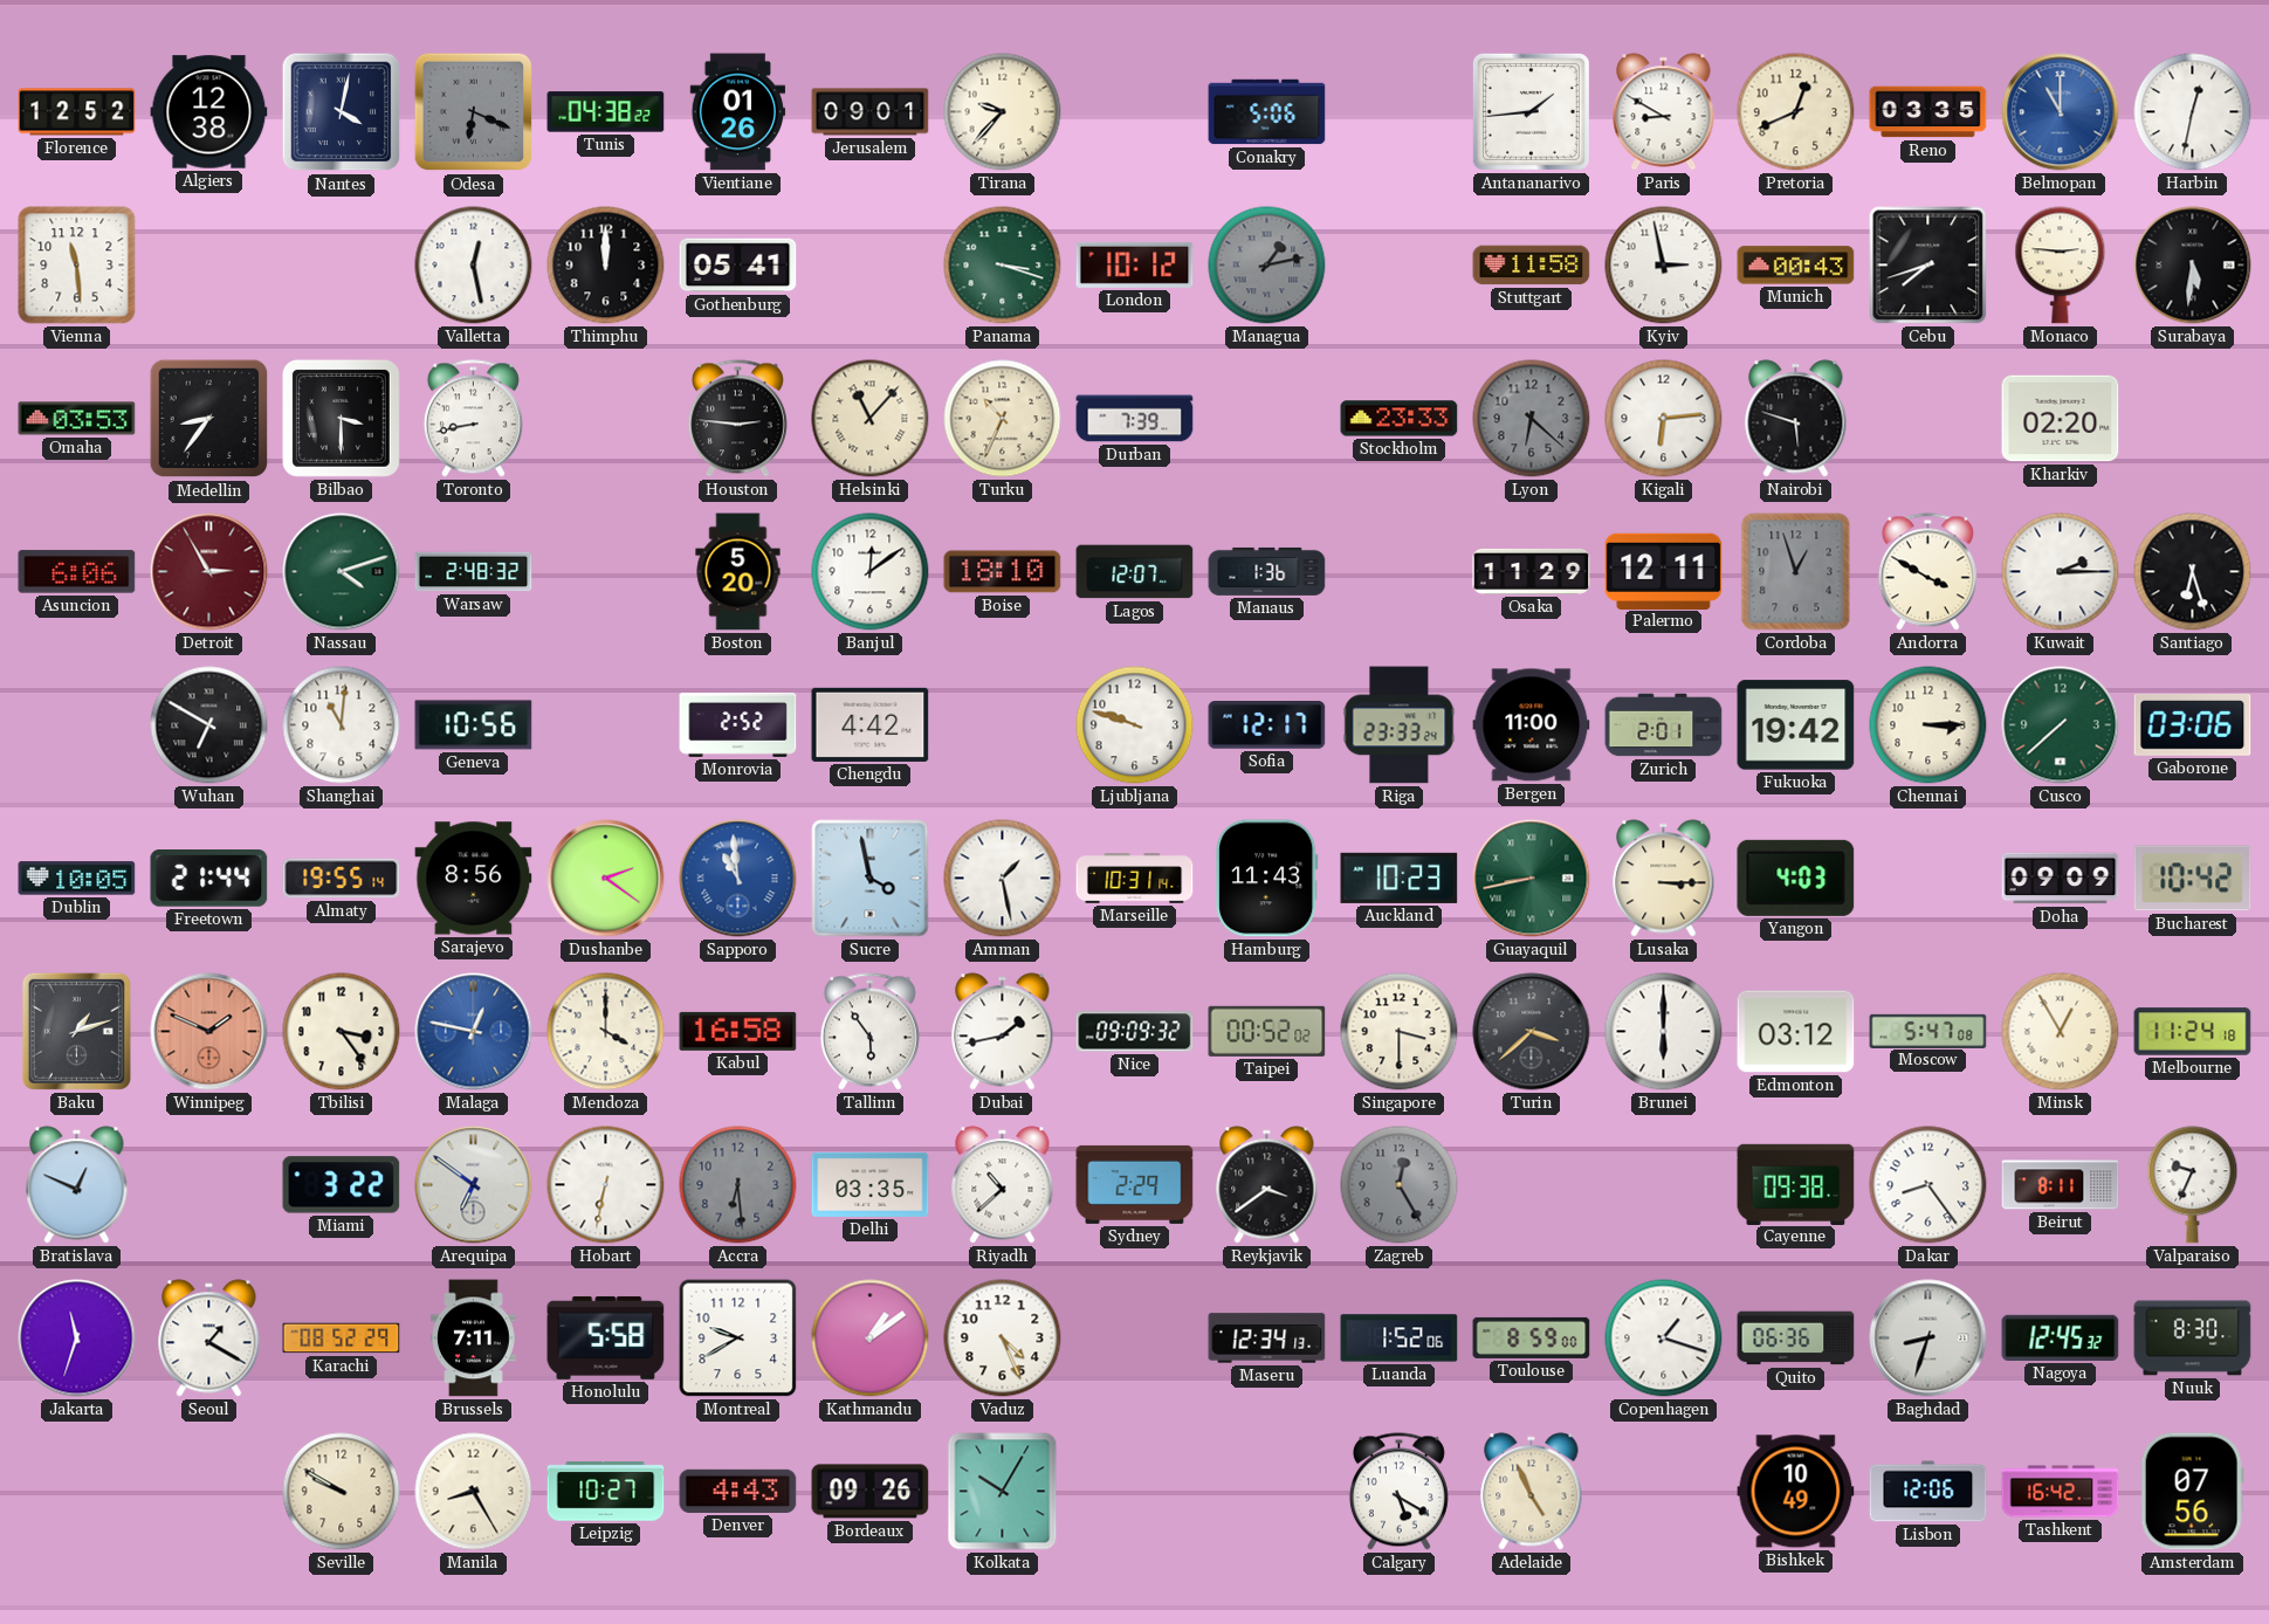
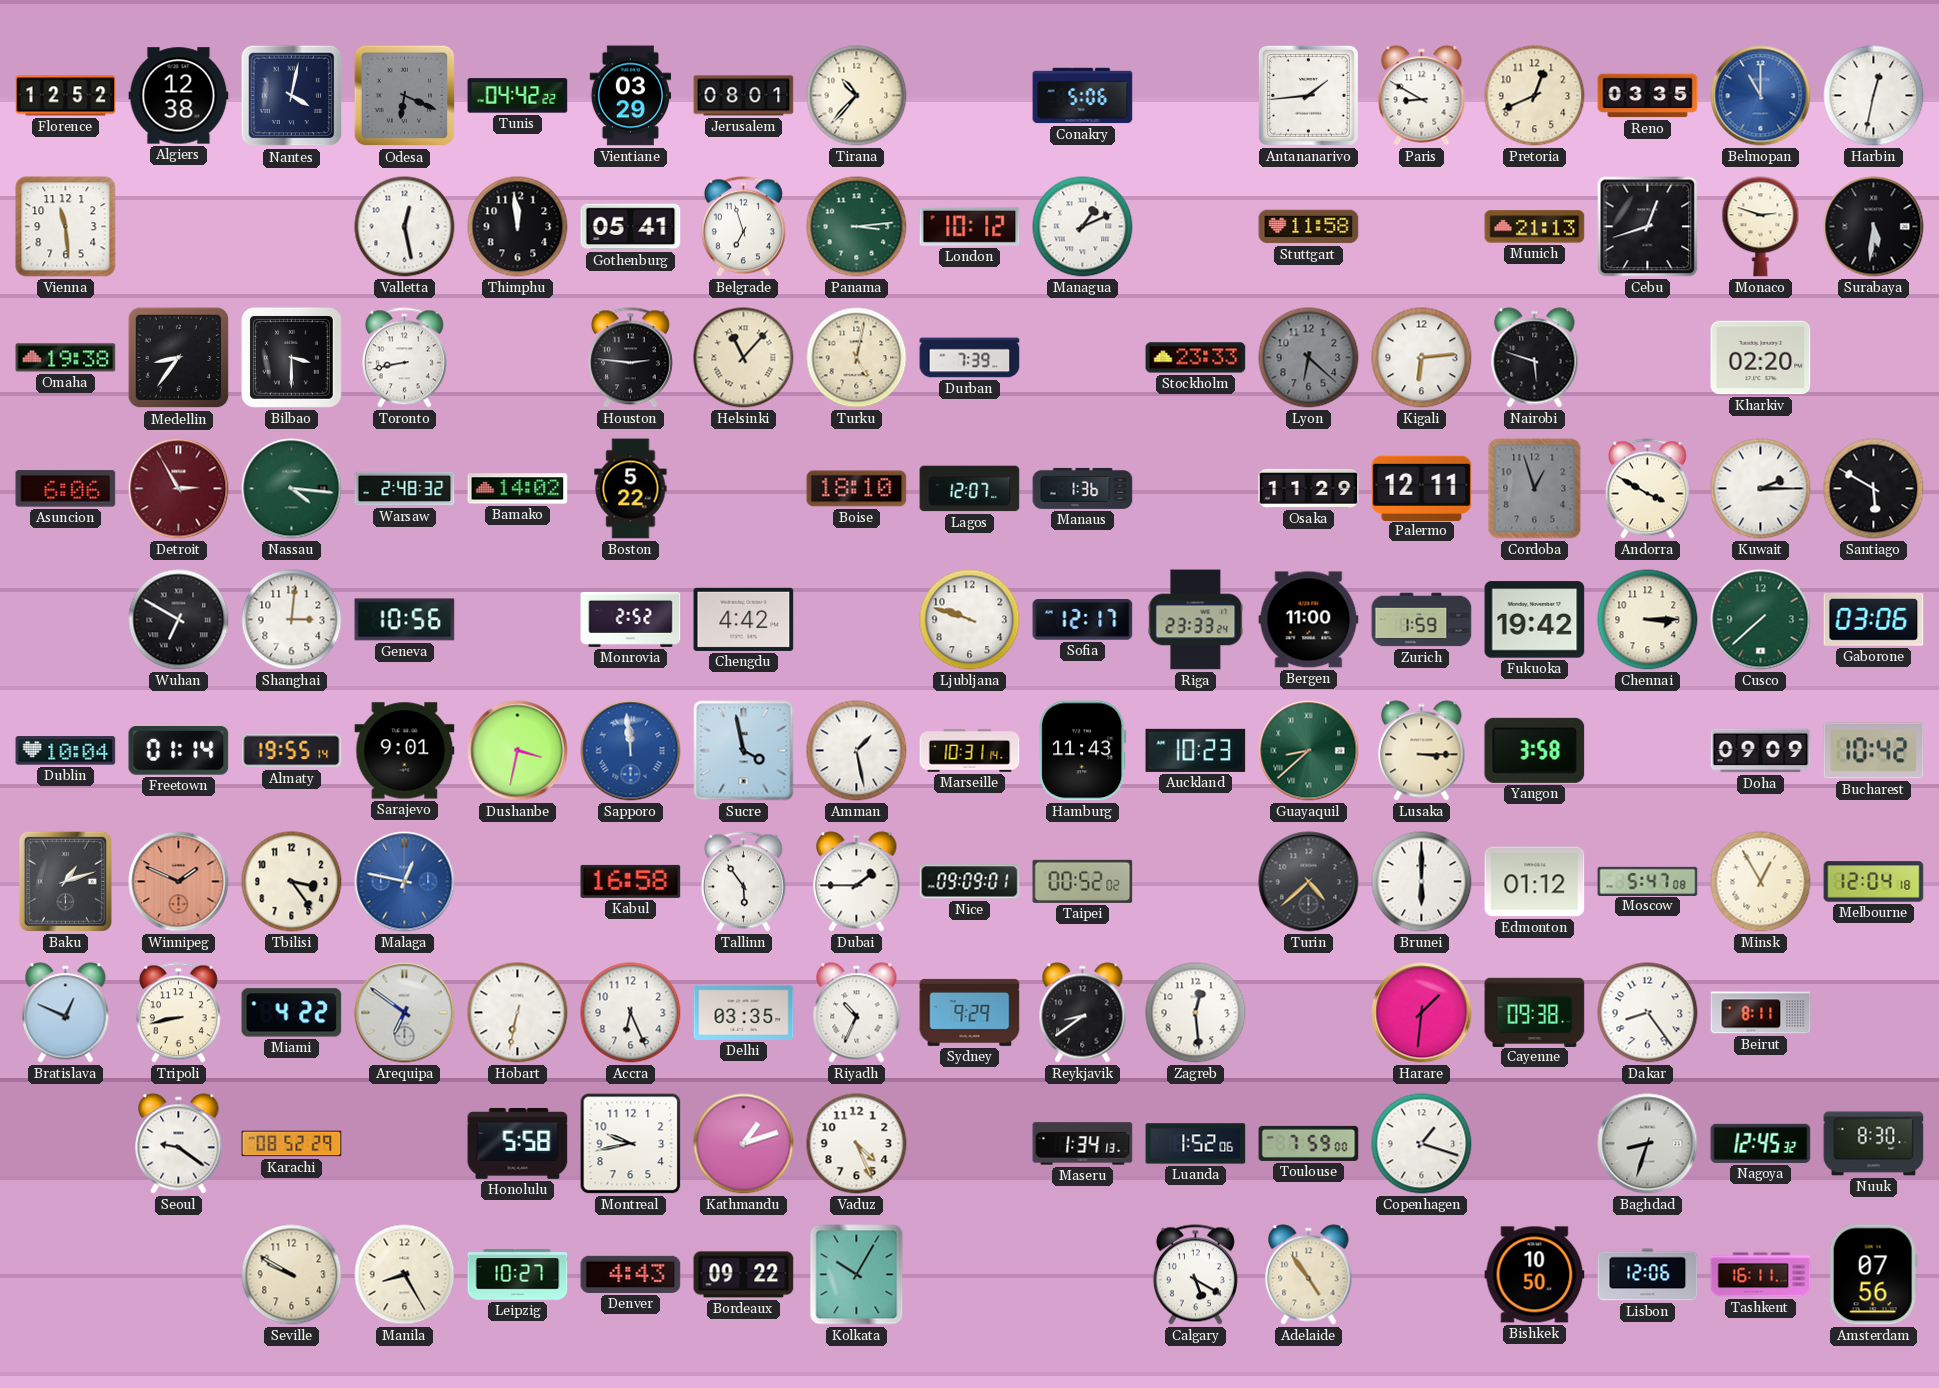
Tunis: 04:38 -> 04:42 (518, 96)
Vientiane: 01:26 -> 03:29 (631, 96)
Jerusalem: 09:01 -> 08:01 (744, 96)
Tirana: 9:37 -> 10:37 (857, 96)
Thimphu: 12:00 -> 11:59 (518, 227)
Belgrade: none -> 6:57 (743, 227)
Panama: 3:18 -> 3:14 (857, 227)
Managua: 1:13 -> 1:11 (1083, 227)
Managua dial: grey -> white (1083, 227)
Kyiv: 2:58 -> none (1664, 266)
Munich: 00:43 -> 21:13 (1535, 227)
Cebu: 7:42 -> 12:42 (1648, 227)
Monaco: 2:46 -> 2:48 (1761, 227)
Omaha: 03:53 -> 19:38 (66, 358)
Turku: 10:34 -> 5:02 (857, 358)
Nassau: 4:12 -> 4:16 (292, 489)
Bamako: none -> 14:02 (518, 489)
Boston: 5:20 -> 5:22 (631, 489)
Banjul: 12:09 -> none (871, 572)
Santiago: 6:27 -> 5:50 (1874, 489)
Shanghai: 11:01 -> 3:01 (292, 620)
Zurich: 2:01 -> 1:59 (1422, 620)
Dublin: 10:05 -> 10:04 (66, 751)
Freetown: 21:44 -> 01:14 (179, 751)
Sarajevo: 8:56 -> 9:01 (405, 751)
Dushanbe: 2:21 -> 3:32 (518, 751)
Sapporo: 10:59 -> 11:59 (631, 751)
Guayaquil: 8:43 -> 8:38 (1309, 751)
Yangon: 4:03 -> 3:58 (1535, 750)
Mendoza: 4:00 -> none (606, 1032)
Dubai: 1:43 -> 1:45 (857, 882)
Nice: 09:09:32 -> 09:09:01 (970, 882)
Singapore: 3:30 -> none (1400, 1032)
Turin: 3:38 -> 4:38 (1309, 882)
Edmonton: 03:12 -> 01:12 (1535, 882)
Melbourne: 11:24 -> 12:04 (1874, 882)
Tripoli: none -> 8:43 (178, 1013)
Miami: 3:22 -> 4:22 (292, 1013)
Accra: 6:29 -> 6:26 (631, 1013)
Accra dial: grey -> white (631, 1013)
Riyadh: 10:38 -> 10:34 (857, 1013)
Sydney: 2:29 -> 9:29 (970, 1012)
Reykjavik: 3:39 -> 8:39 (1083, 1013)
Zagreb: 12:25 -> 12:29 (1196, 1013)
Zagreb dial: grey -> white (1196, 1013)
Harare: none -> 1:31 (1422, 1013)
Valparaiso: 9:34 -> none (2193, 1185)
Jakarta: 11:33 -> none (77, 1339)
Seoul: 1:20 -> 9:21 (179, 1144)
Brussels: 7:11 -> none (474, 1339)
Montreal: 9:40 -> 9:43 (631, 1144)
Kathmandu: 1:09 -> 1:12 (744, 1144)
Maseru: 12:34 -> 1:34 (1083, 1144)
Toulouse: 8:59 -> 7:59 (1309, 1143)
Quito: 06:36 -> none (1796, 1339)
Bordeaux: 09:26 -> 09:22 (744, 1275)
Adelaide: 4:56 -> 4:54 (1309, 1275)
Bishkek: 10:49 -> 10:50 (1535, 1275)
Tashkent: 16:42 -> 16:11 (1761, 1275)
